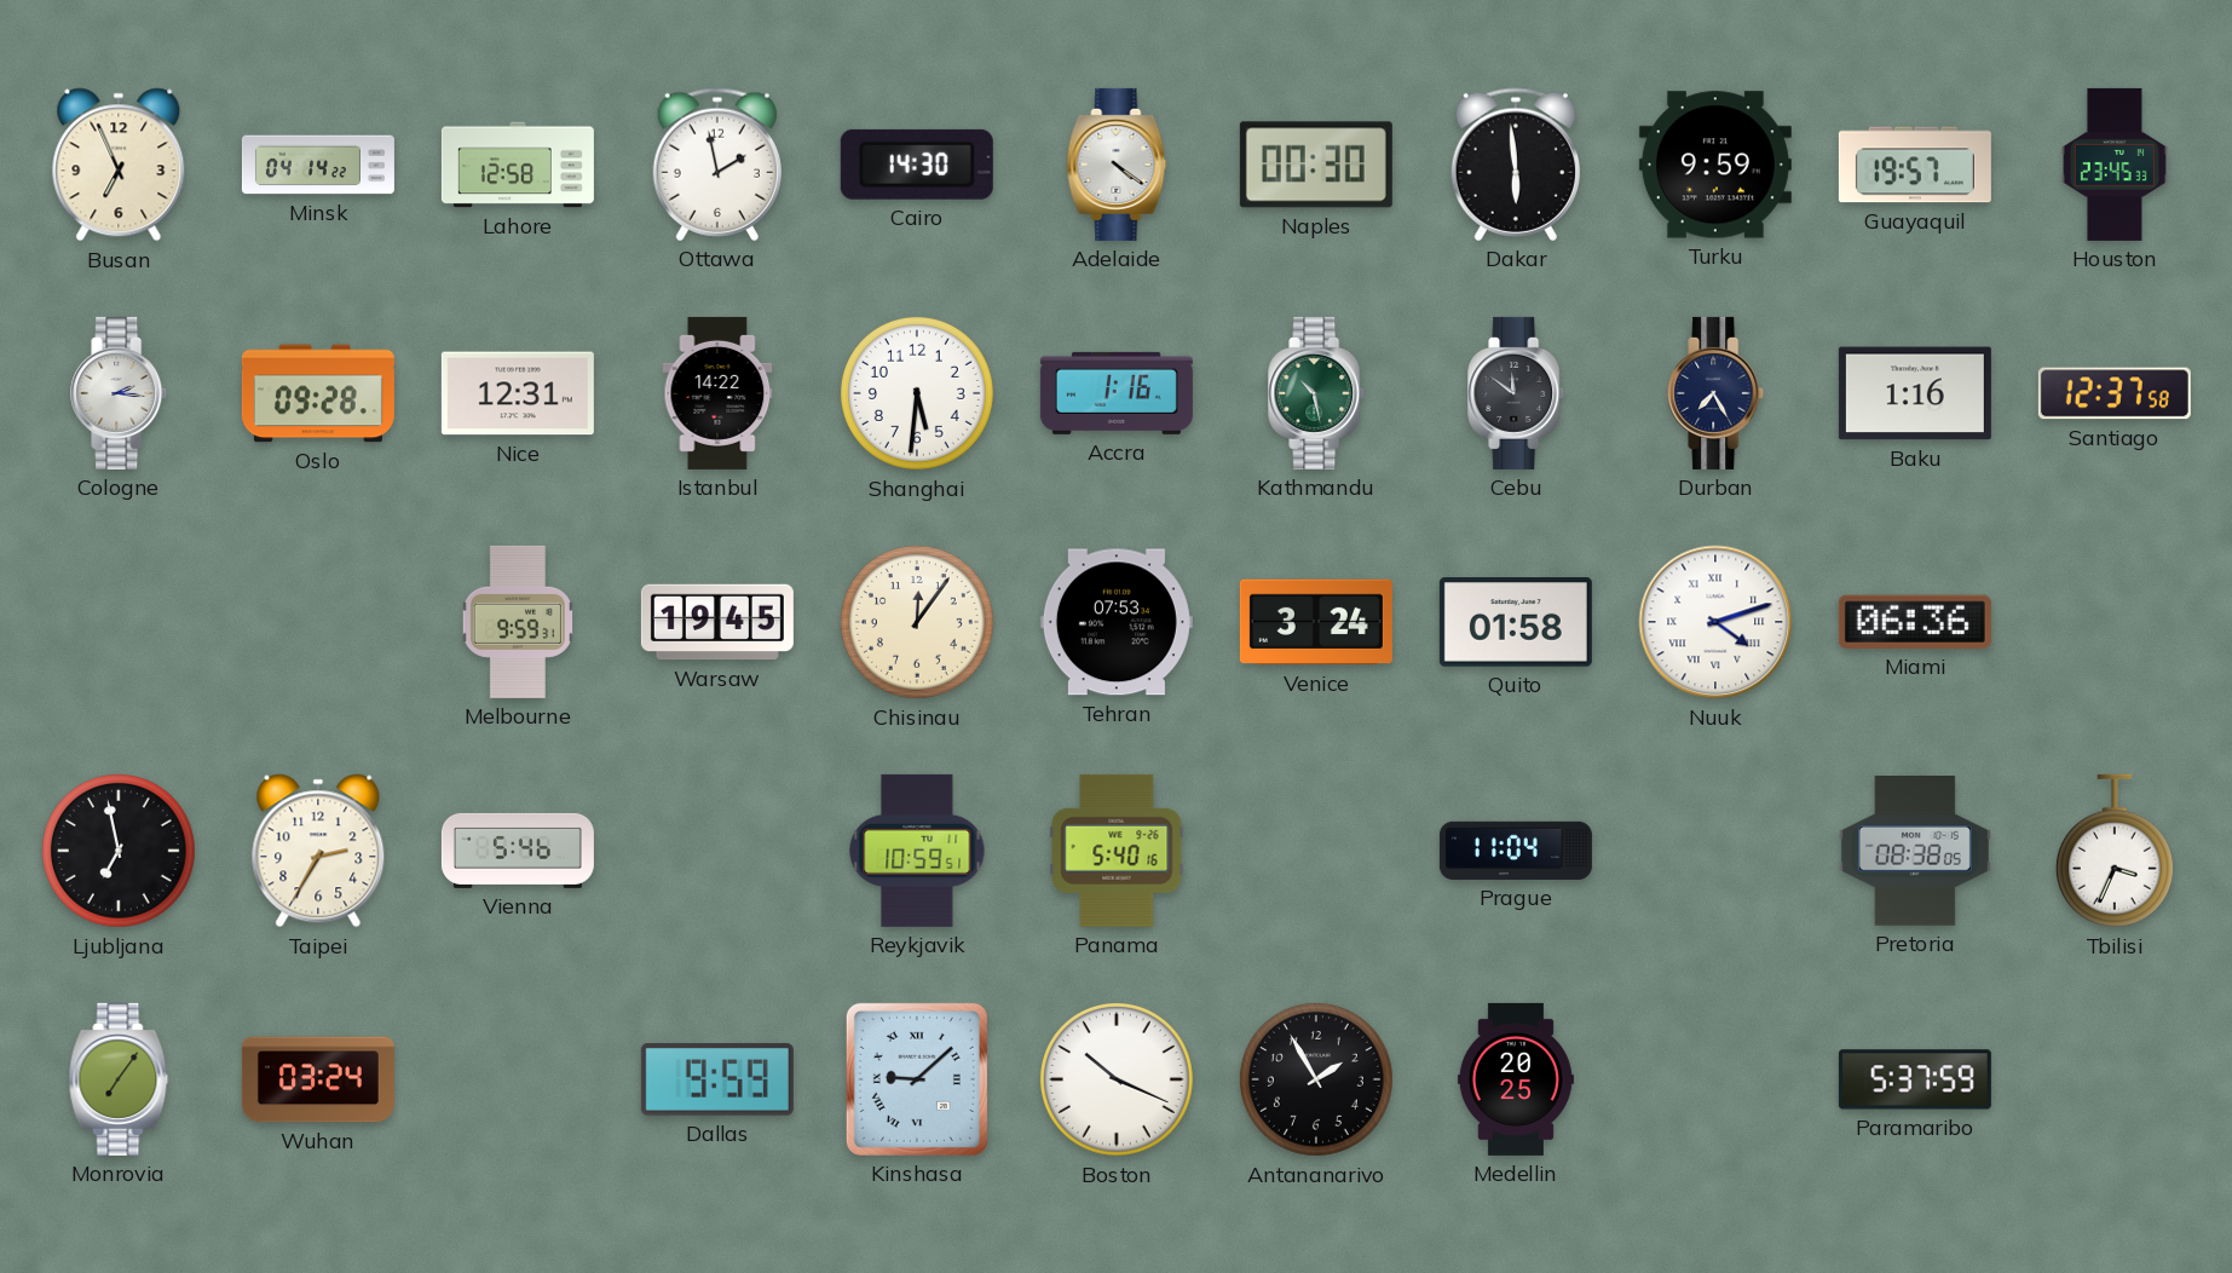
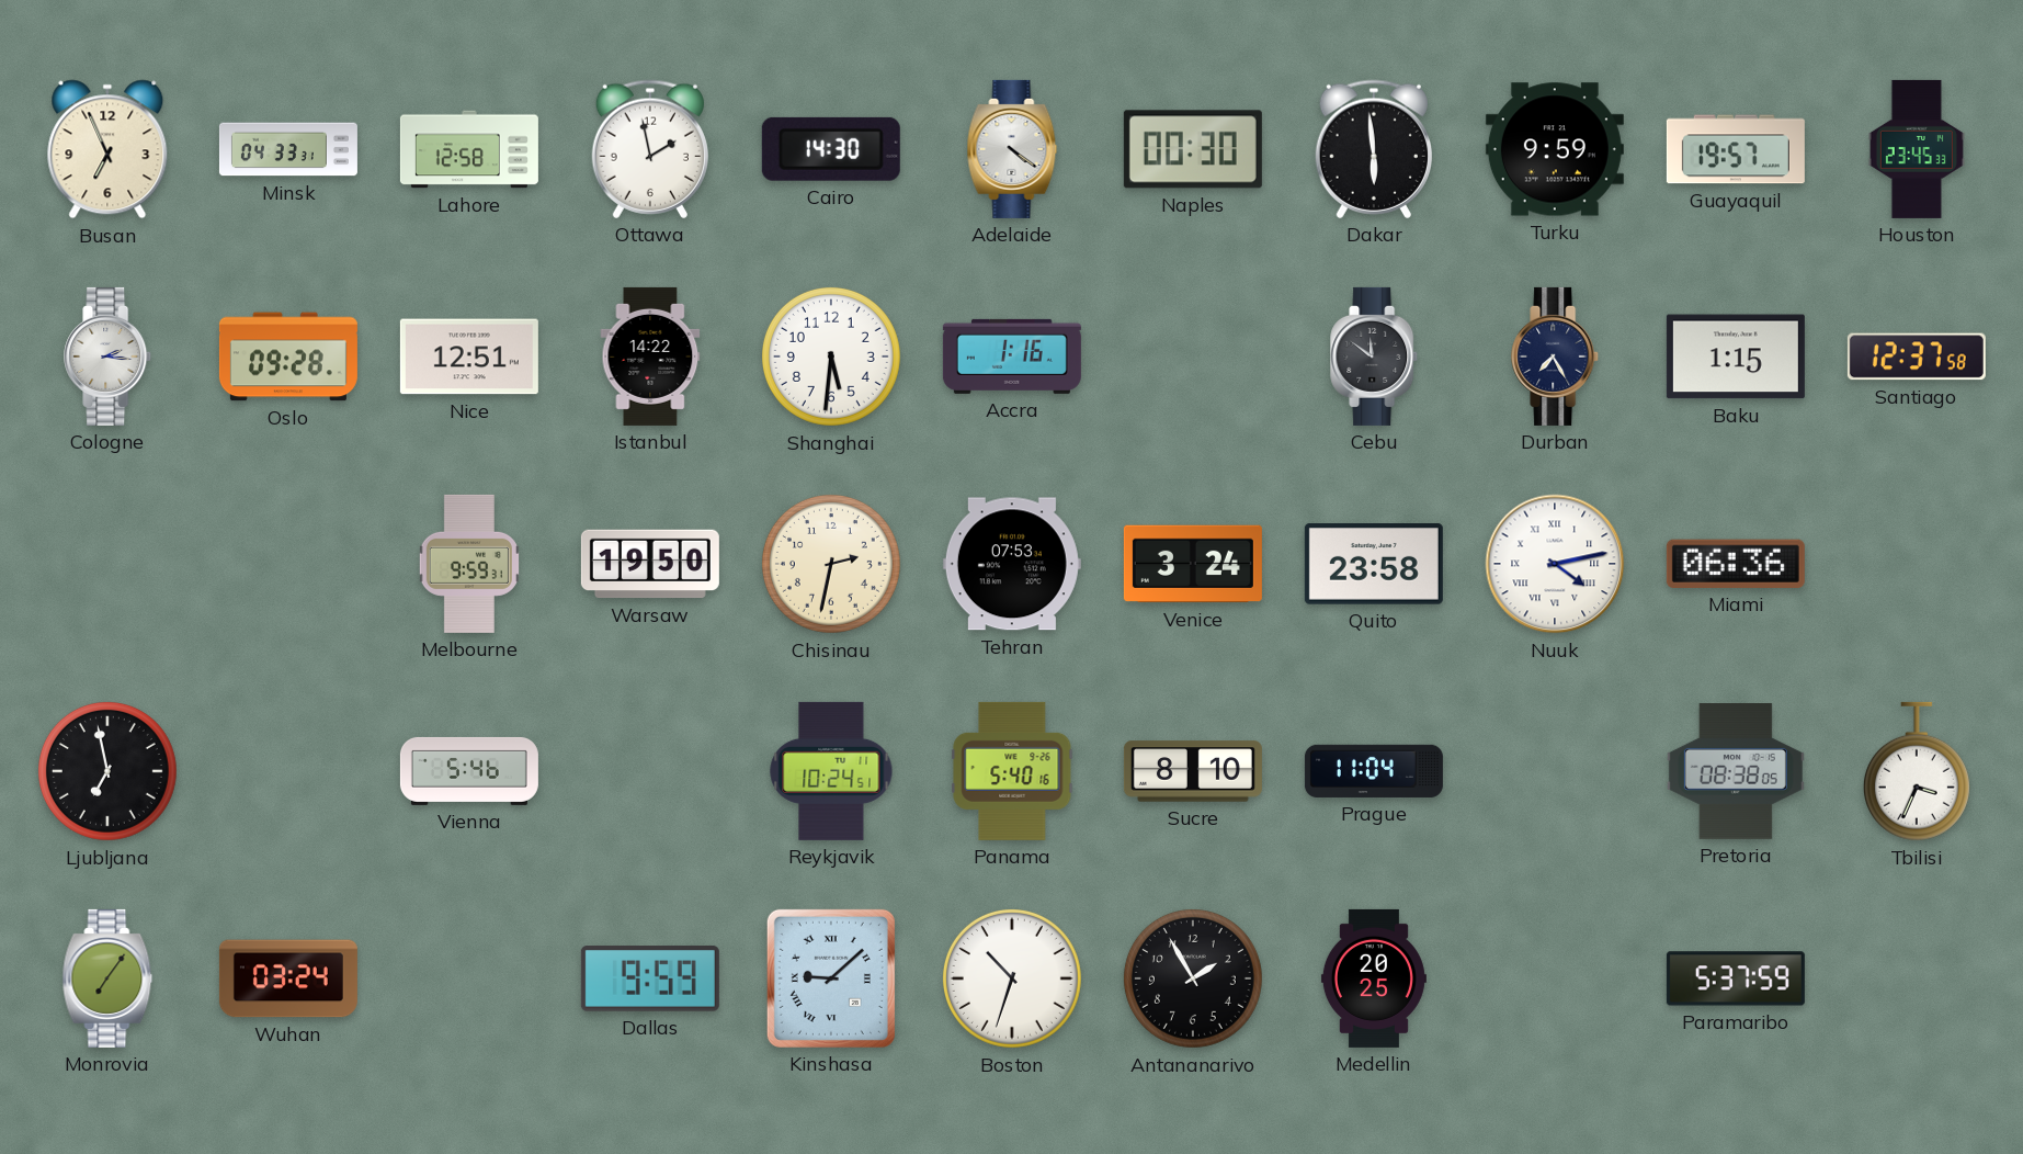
Minsk: 04:14 -> 04:33 (288, 149)
Nice: 12:31 -> 12:51 (469, 357)
Kathmandu: 10:28 -> none (1317, 393)
Baku: 1:16 -> 1:15 (1736, 357)
Warsaw: 19:45 -> 19:50 (650, 564)
Chisinau: 12:06 -> 2:32 (831, 564)
Quito: 01:58 -> 23:58 (1374, 564)
Nuuk: 4:12 -> 4:13 (1555, 564)
Taipei: 2:35 -> none (318, 851)
Reykjavik: 10:59 -> 10:24 (831, 771)
Sucre: none -> 8:10 (1193, 771)
Boston: 10:19 -> 10:33 (1012, 978)
